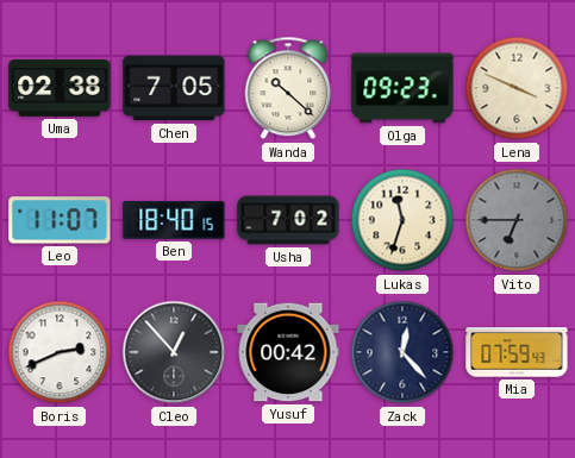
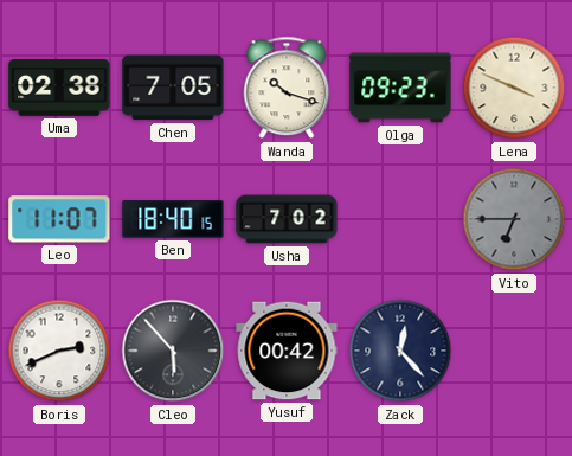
Wanda: 10:22 -> 10:18 (287, 88)
Lukas: 11:33 -> none (402, 220)
Cleo: 12:53 -> 5:53 (173, 351)
Mia: 07:59 -> none (517, 352)
